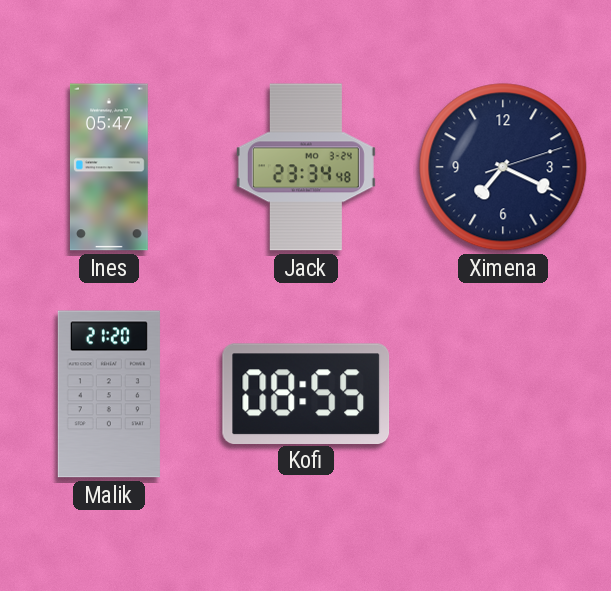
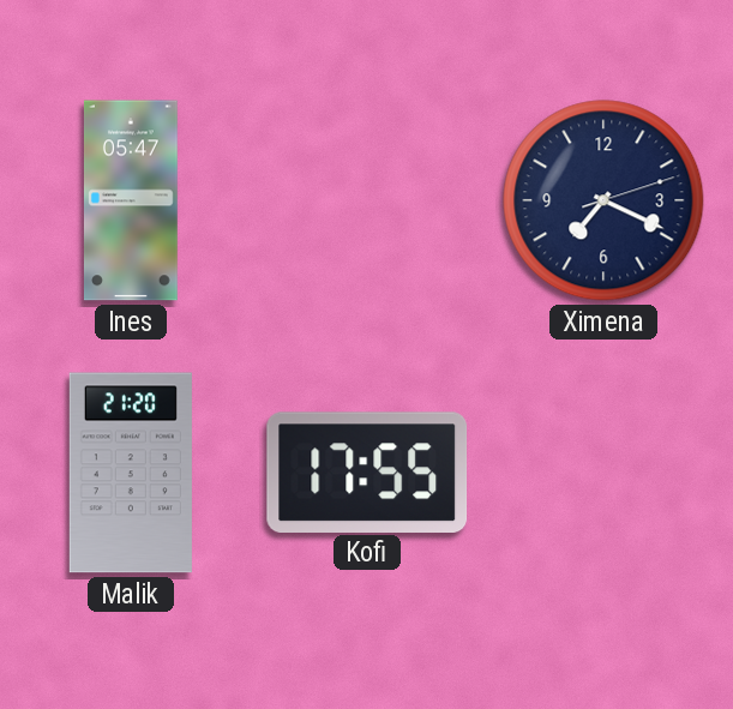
Jack: 23:34 -> none (306, 167)
Kofi: 08:55 -> 17:55 (367, 471)
